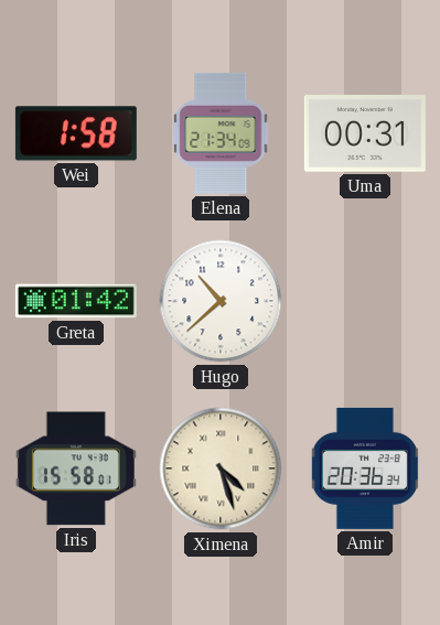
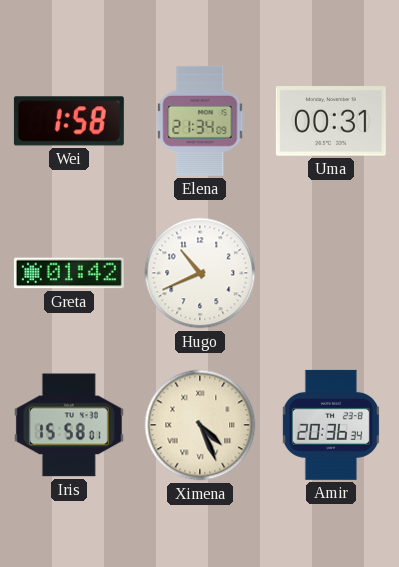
Hugo: 10:38 -> 10:41 (200, 273)
Ximena: 4:27 -> 4:26 (200, 425)
